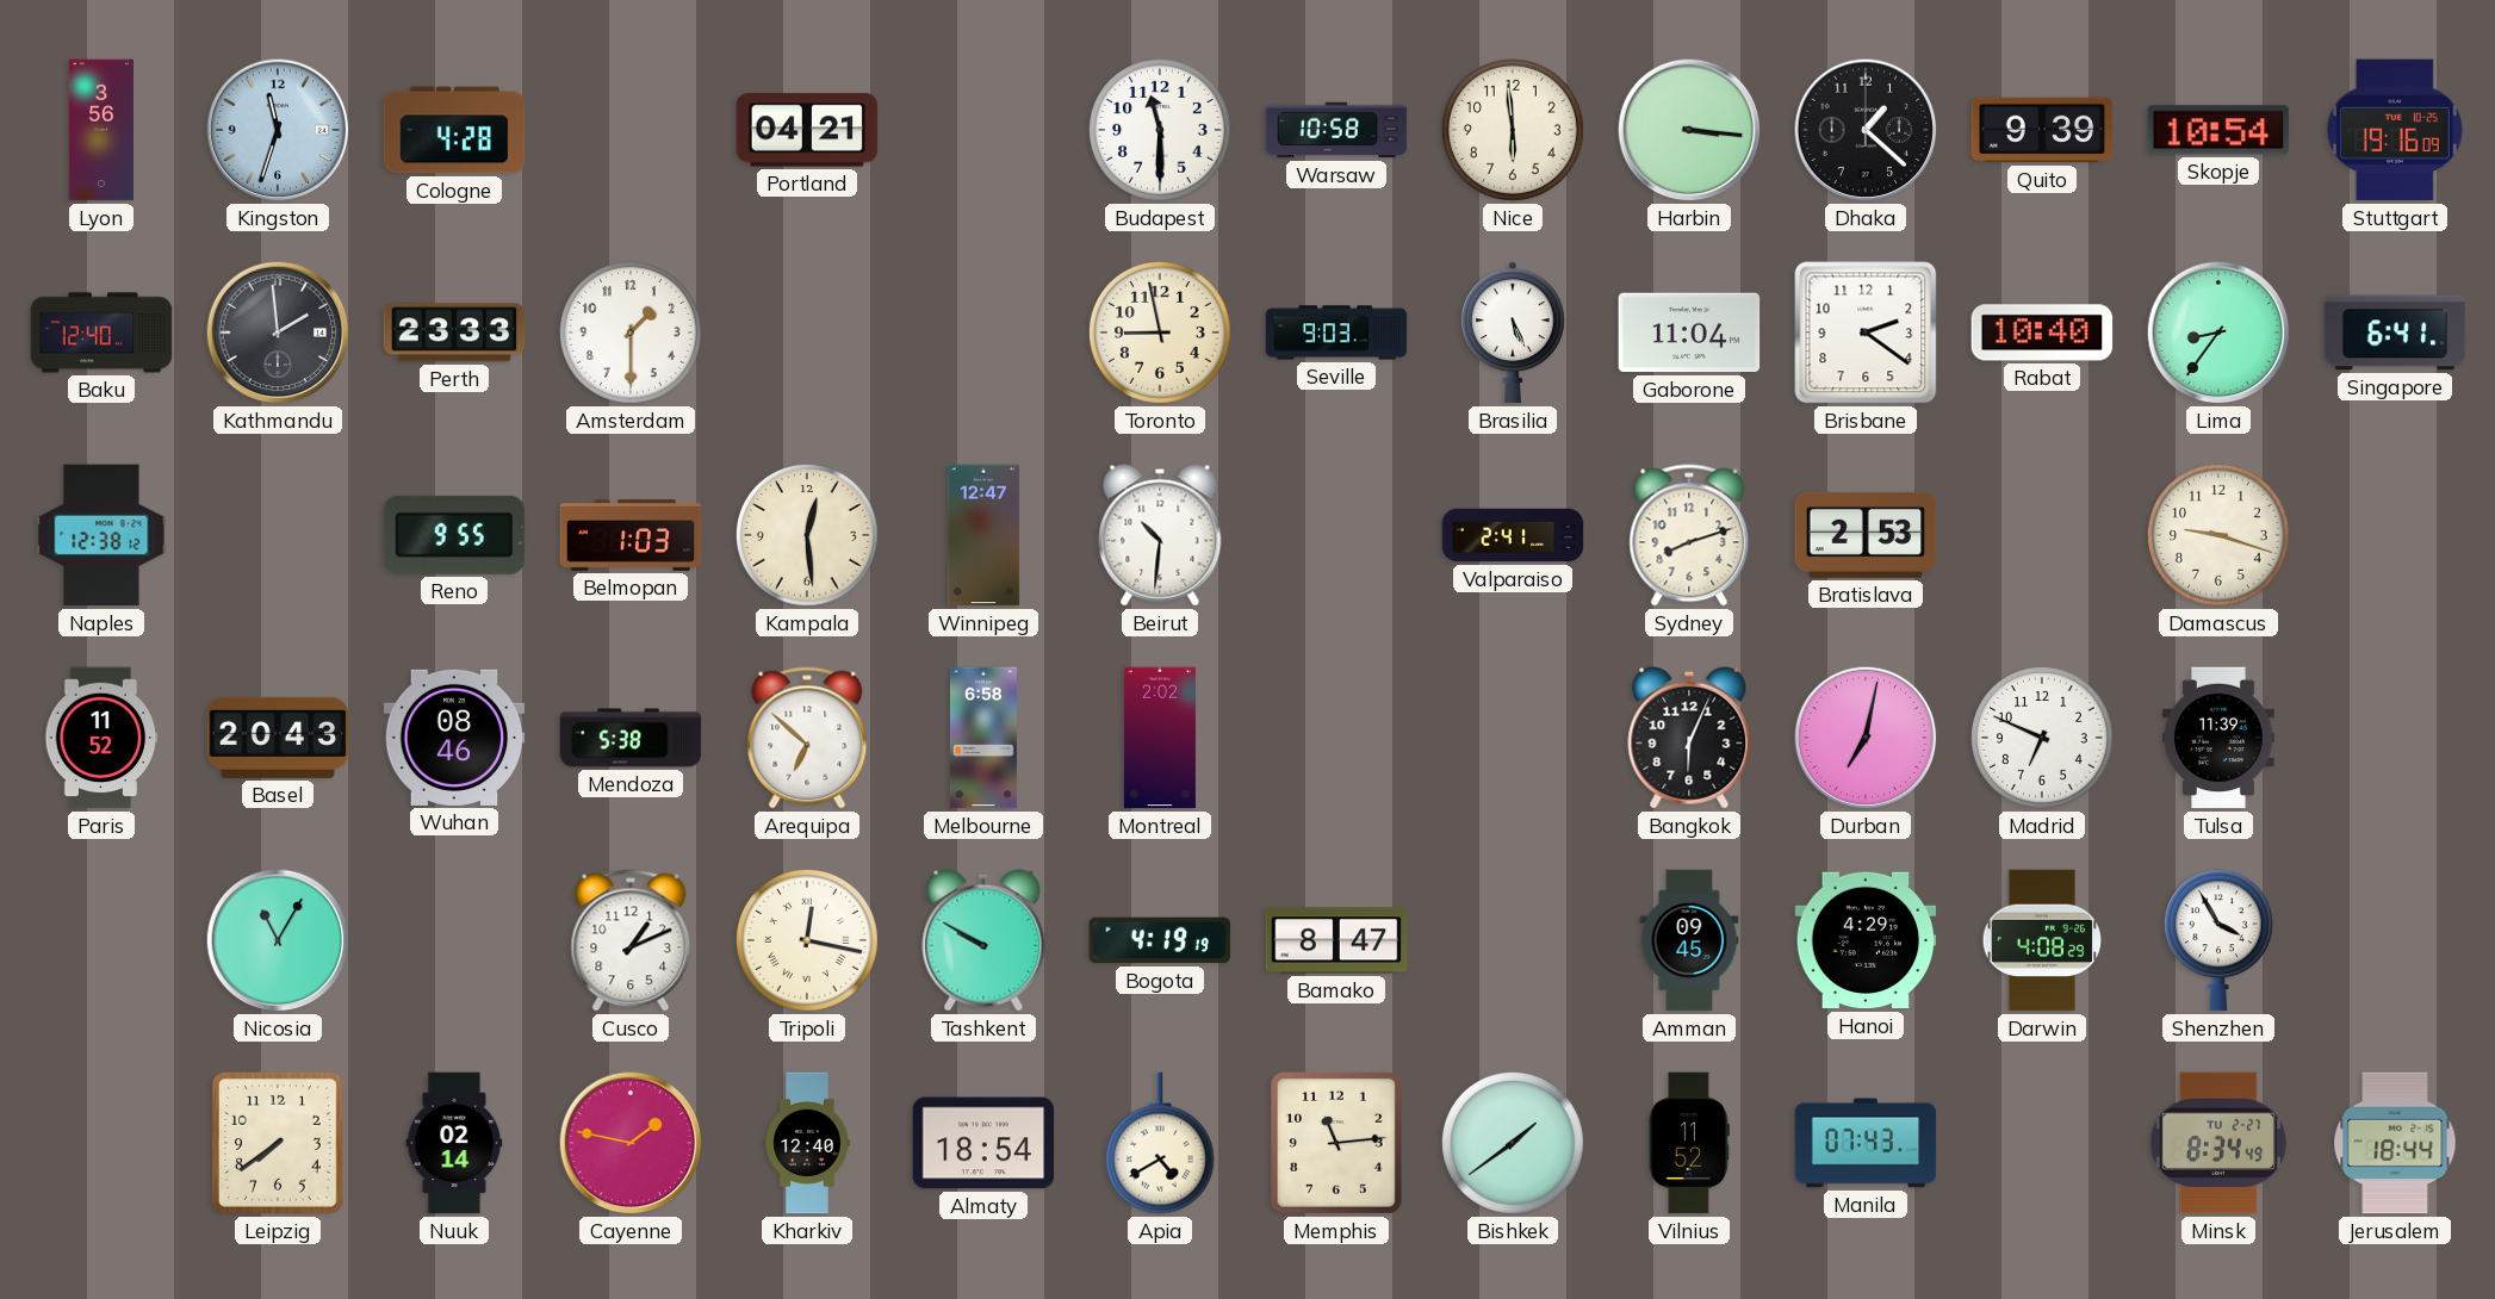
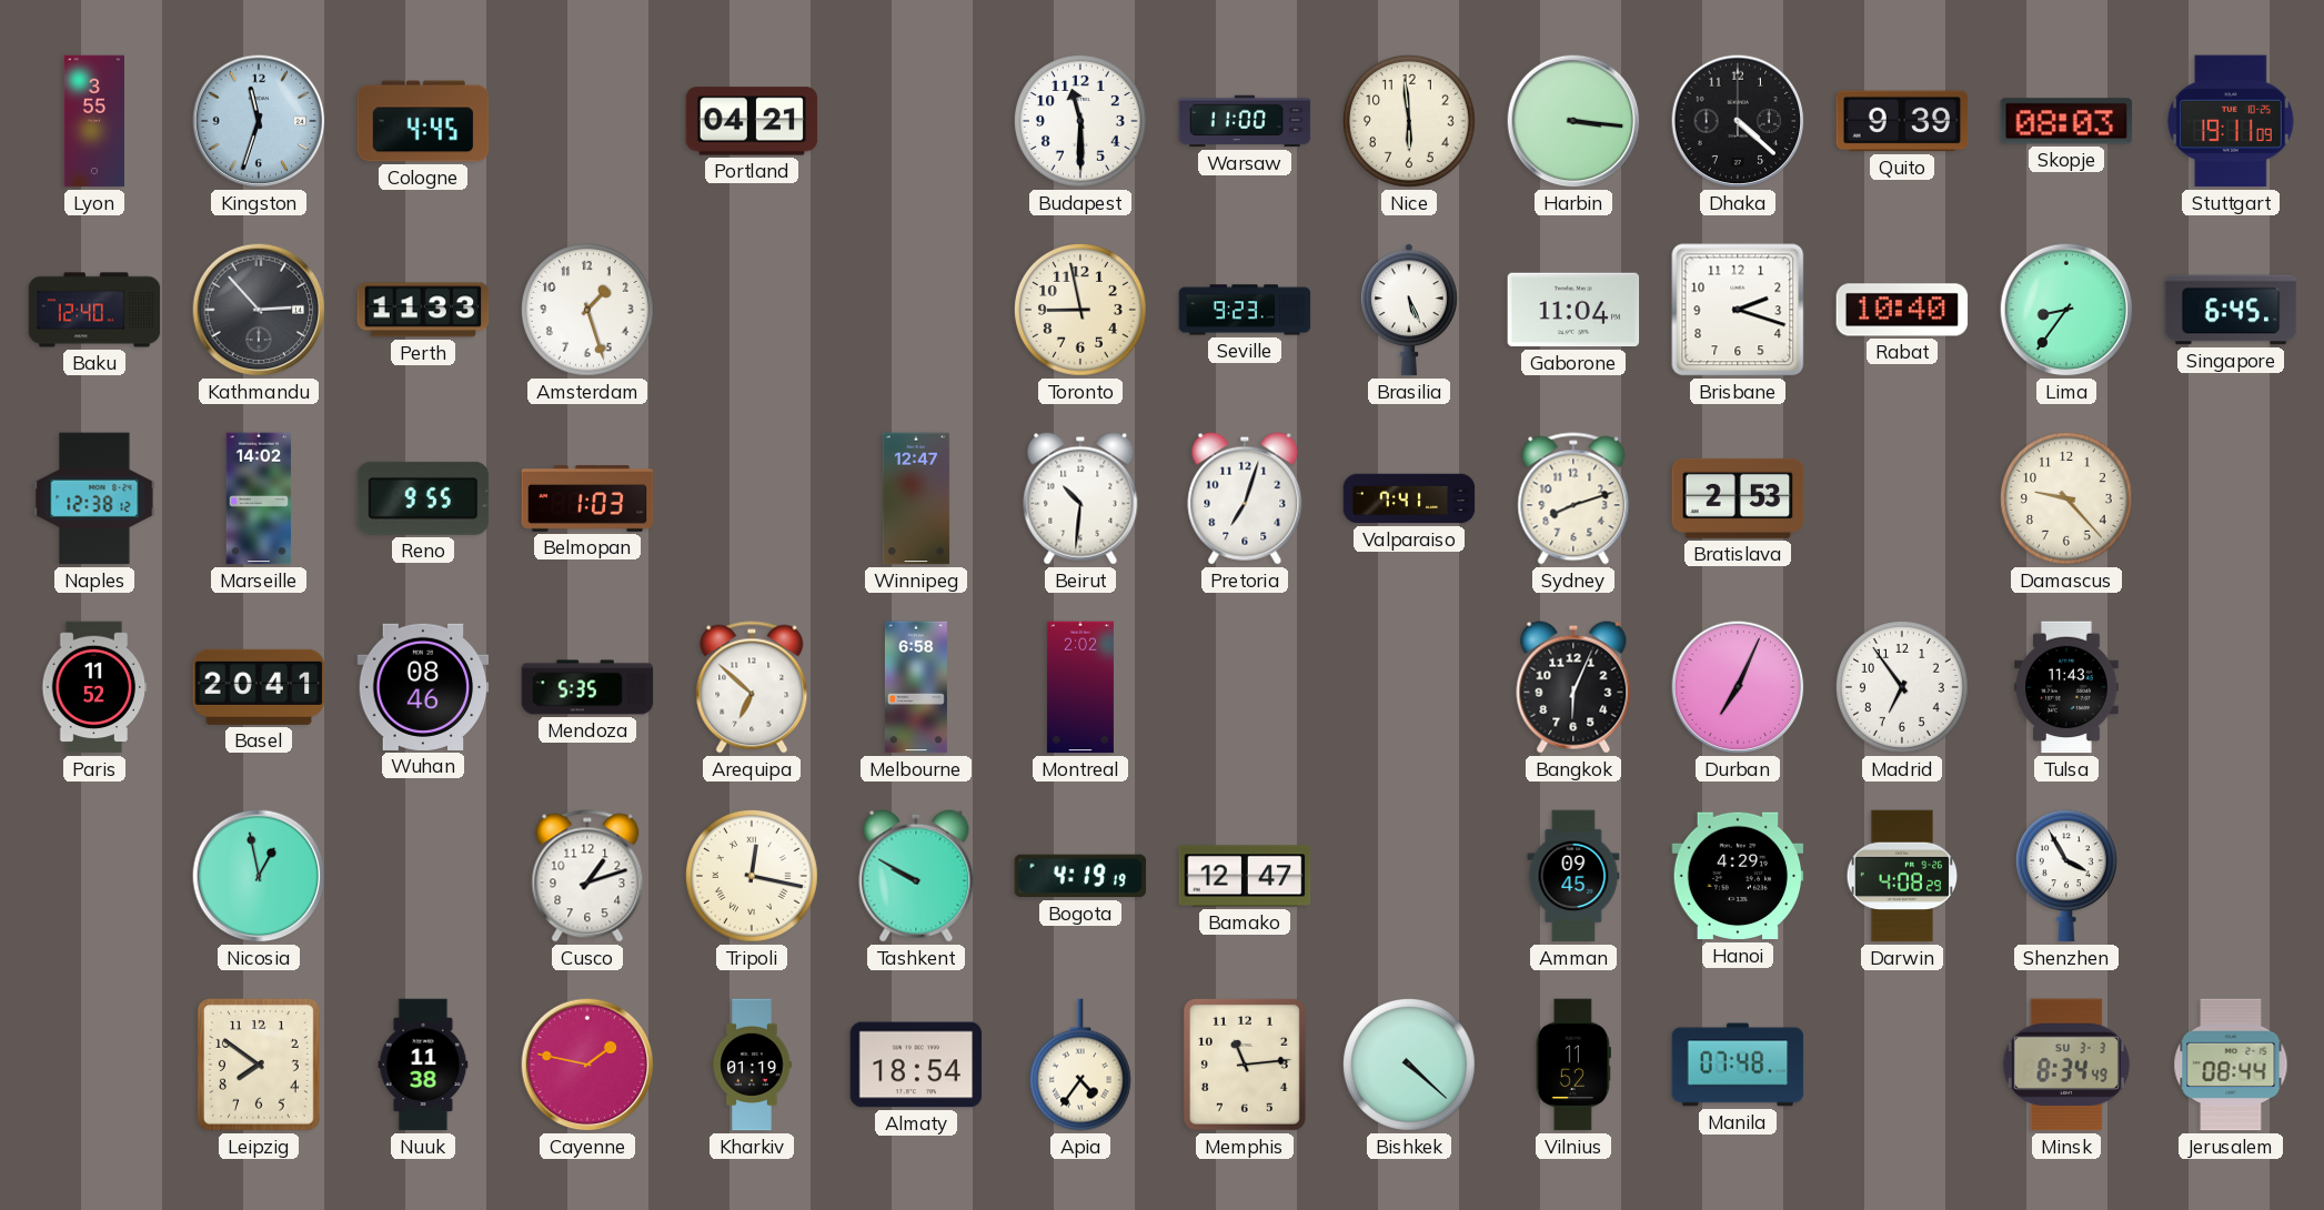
Lyon: 3:56 -> 3:55 (93, 121)
Cologne: 4:28 -> 4:45 (423, 121)
Warsaw: 10:58 -> 11:00 (1245, 121)
Dhaka: 1:22 -> 4:22 (1738, 121)
Skopje: 10:54 -> 08:03 (2066, 121)
Stuttgart: 19:16 -> 19:11 (2231, 121)
Kathmandu: 1:59 -> 2:53 (259, 310)
Perth: 23:33 -> 11:33 (423, 310)
Amsterdam: 1:30 -> 1:27 (588, 311)
Seville: 9:03 -> 9:23 (1245, 310)
Brisbane: 2:21 -> 2:18 (1738, 310)
Singapore: 6:41 -> 6:45 (2231, 310)
Marseille: none -> 14:02 (259, 498)
Kampala: 12:29 -> none (808, 536)
Pretoria: none -> 7:03 (1245, 498)
Valparaiso: 2:41 -> 7:41 (1409, 498)
Damascus: 9:18 -> 9:23 (2068, 500)
Basel: 20:43 -> 20:41 (259, 687)
Mendoza: 5:38 -> 5:35 (587, 687)
Durban: 7:02 -> 7:04 (1738, 687)
Madrid: 6:49 -> 6:54 (1903, 688)
Tulsa: 11:39 -> 11:43 (2066, 687)
Nicosia: 11:05 -> 12:58 (259, 876)
Cusco: 1:11 -> 1:12 (587, 876)
Bamako: 8:47 -> 12:47 (1245, 876)
Leipzig: 7:39 -> 7:51 (259, 1065)
Nuuk: 02:14 -> 11:38 (423, 1065)
Kharkiv: 12:40 -> 01:19 (752, 1065)
Apia: 4:40 -> 4:36 (1080, 1065)
Bishkek: 1:39 -> 4:22 (1410, 1066)
Manila: 07:43 -> 07:48 (1738, 1065)
Minsk date: TU 2-27 -> SU 3-3 (2066, 1065)
Jerusalem: 18:44 -> 08:44 (2231, 1065)
